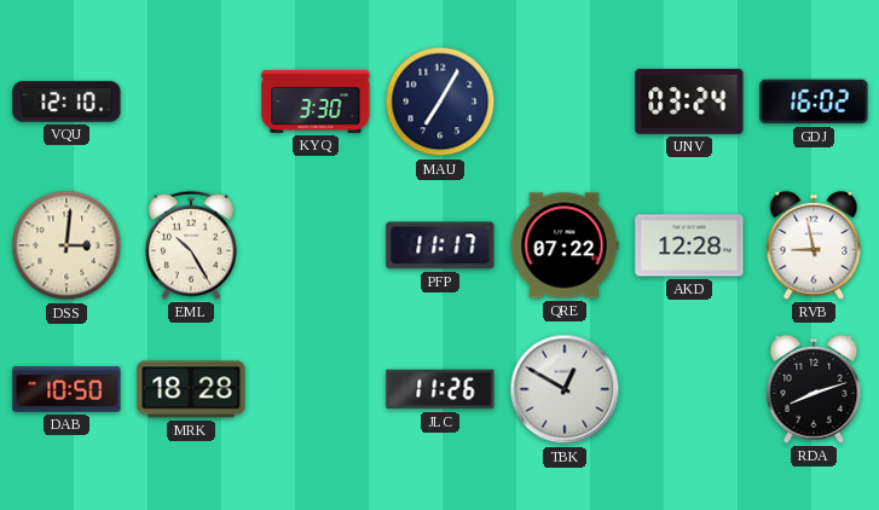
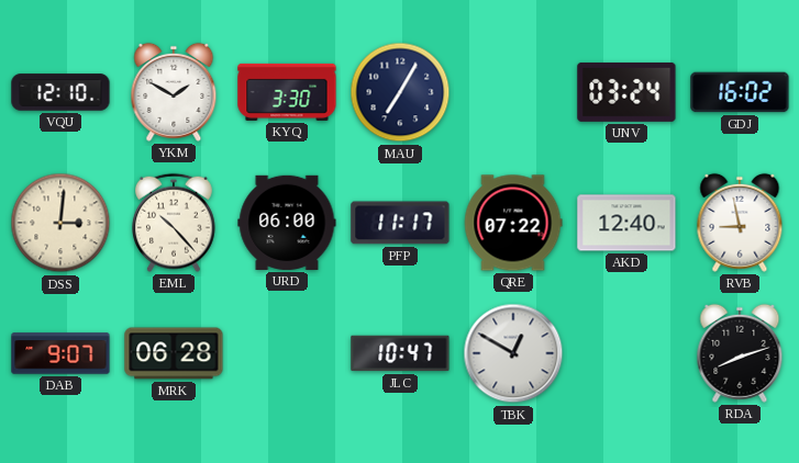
YKM: none -> 1:50 (174, 92)
EML: 10:25 -> 10:23 (175, 223)
URD: none -> 06:00 (287, 223)
AKD: 12:28 -> 12:40 (626, 223)
DAB: 10:50 -> 9:07 (60, 353)
MRK: 18:28 -> 06:28 (174, 353)
JLC: 11:26 -> 10:47 (400, 353)
